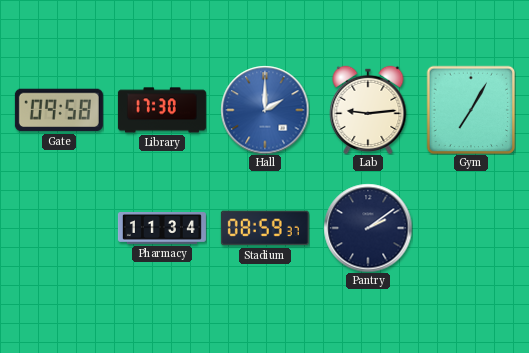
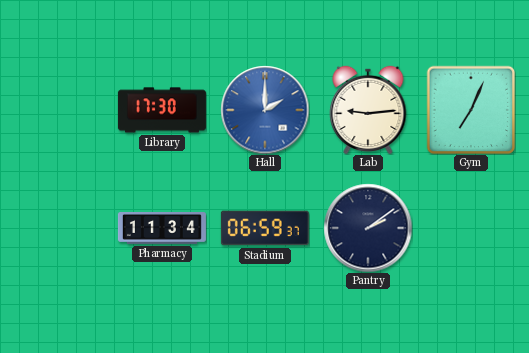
Gate: 09:58 -> none (59, 110)
Gym: 7:05 -> 7:04 (471, 110)
Stadium: 08:59 -> 06:59 (265, 228)
